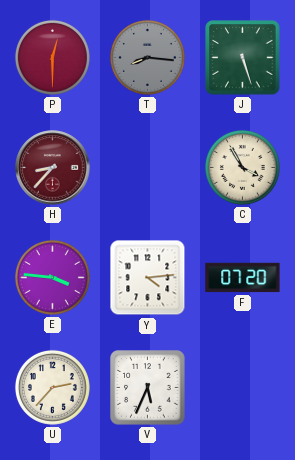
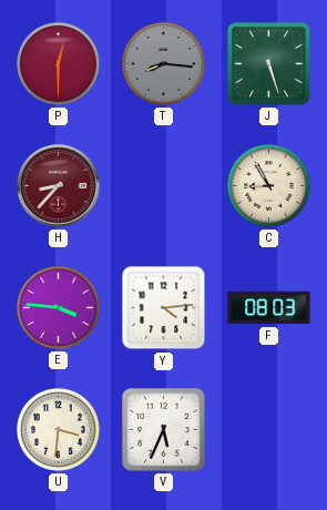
C: 3:55 -> 8:55 (268, 185)
F: 07:20 -> 08:03 (269, 308)
U: 2:37 -> 3:31 (58, 429)
